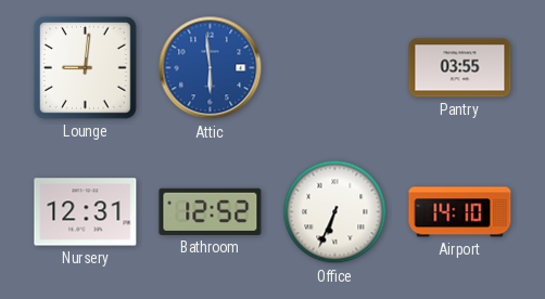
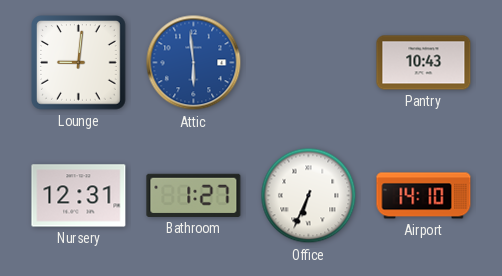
Pantry: 03:55 -> 10:43 (424, 63)
Bathroom: 12:52 -> 1:27 (194, 195)
